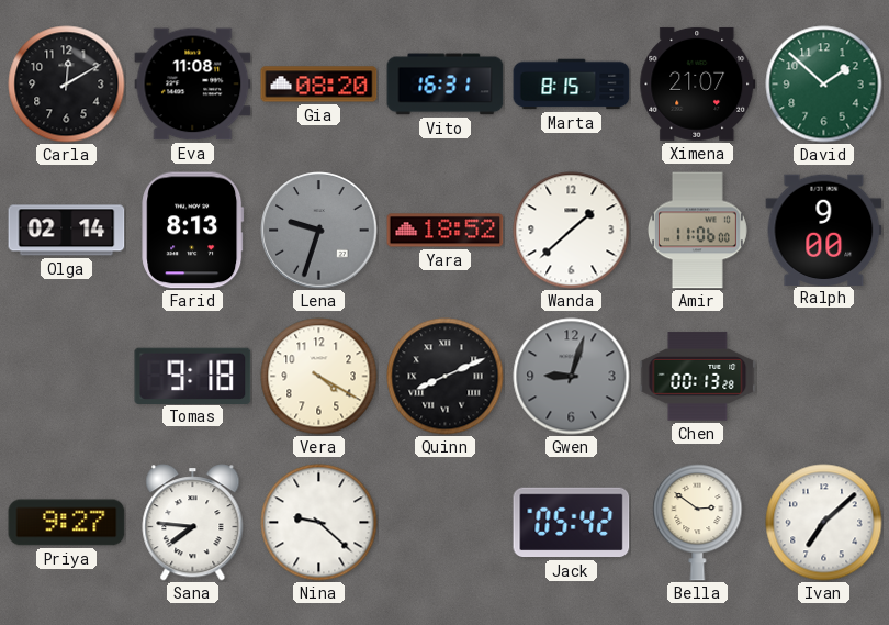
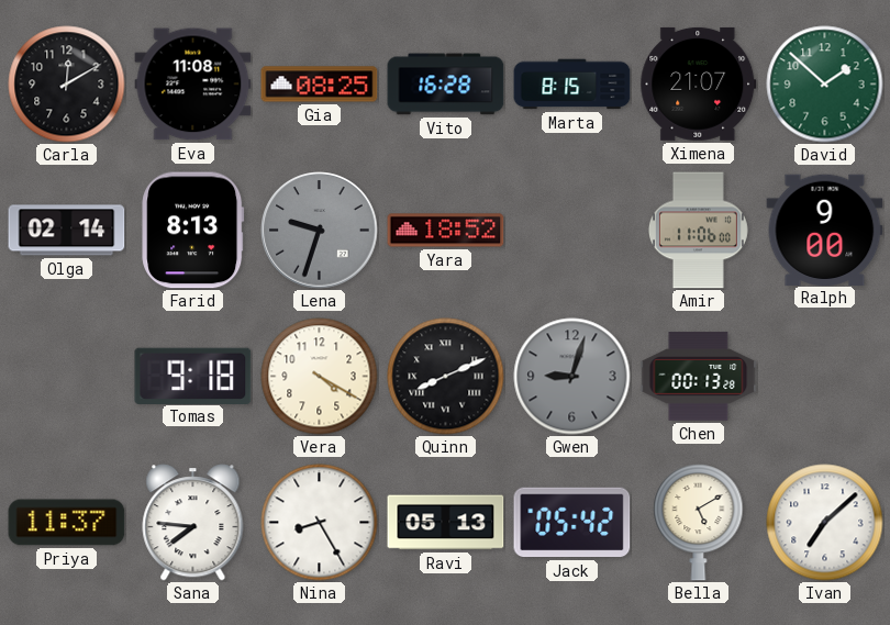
Gia: 08:20 -> 08:25 (320, 85)
Vito: 16:31 -> 16:28 (446, 85)
Wanda: 1:38 -> none (572, 231)
Priya: 9:27 -> 11:37 (67, 523)
Nina: 9:22 -> 8:25 (320, 523)
Ravi: none -> 05:13 (446, 523)
Bella: 2:51 -> 5:10 (699, 523)
